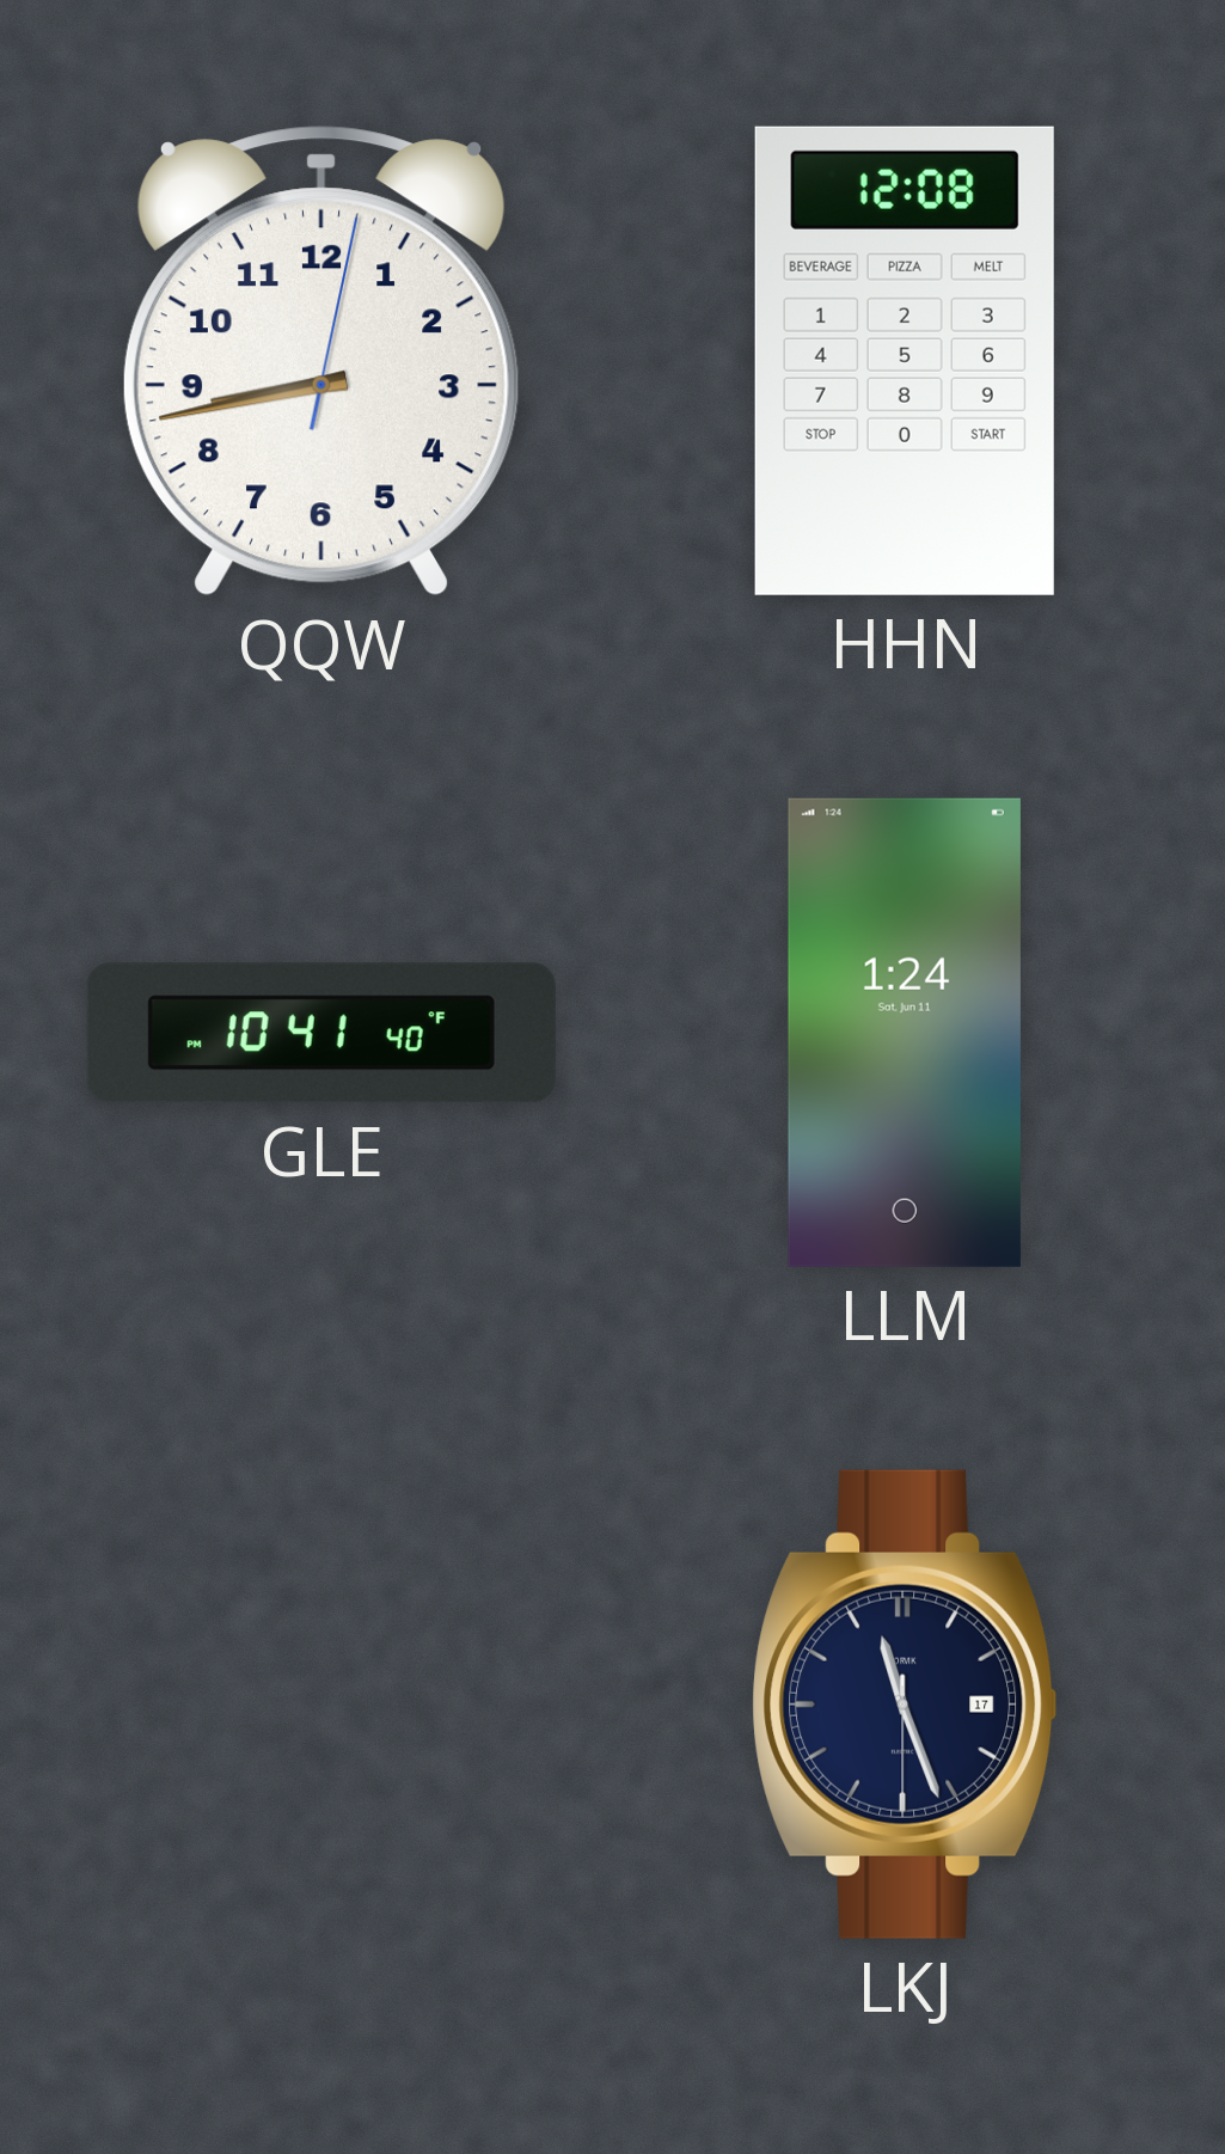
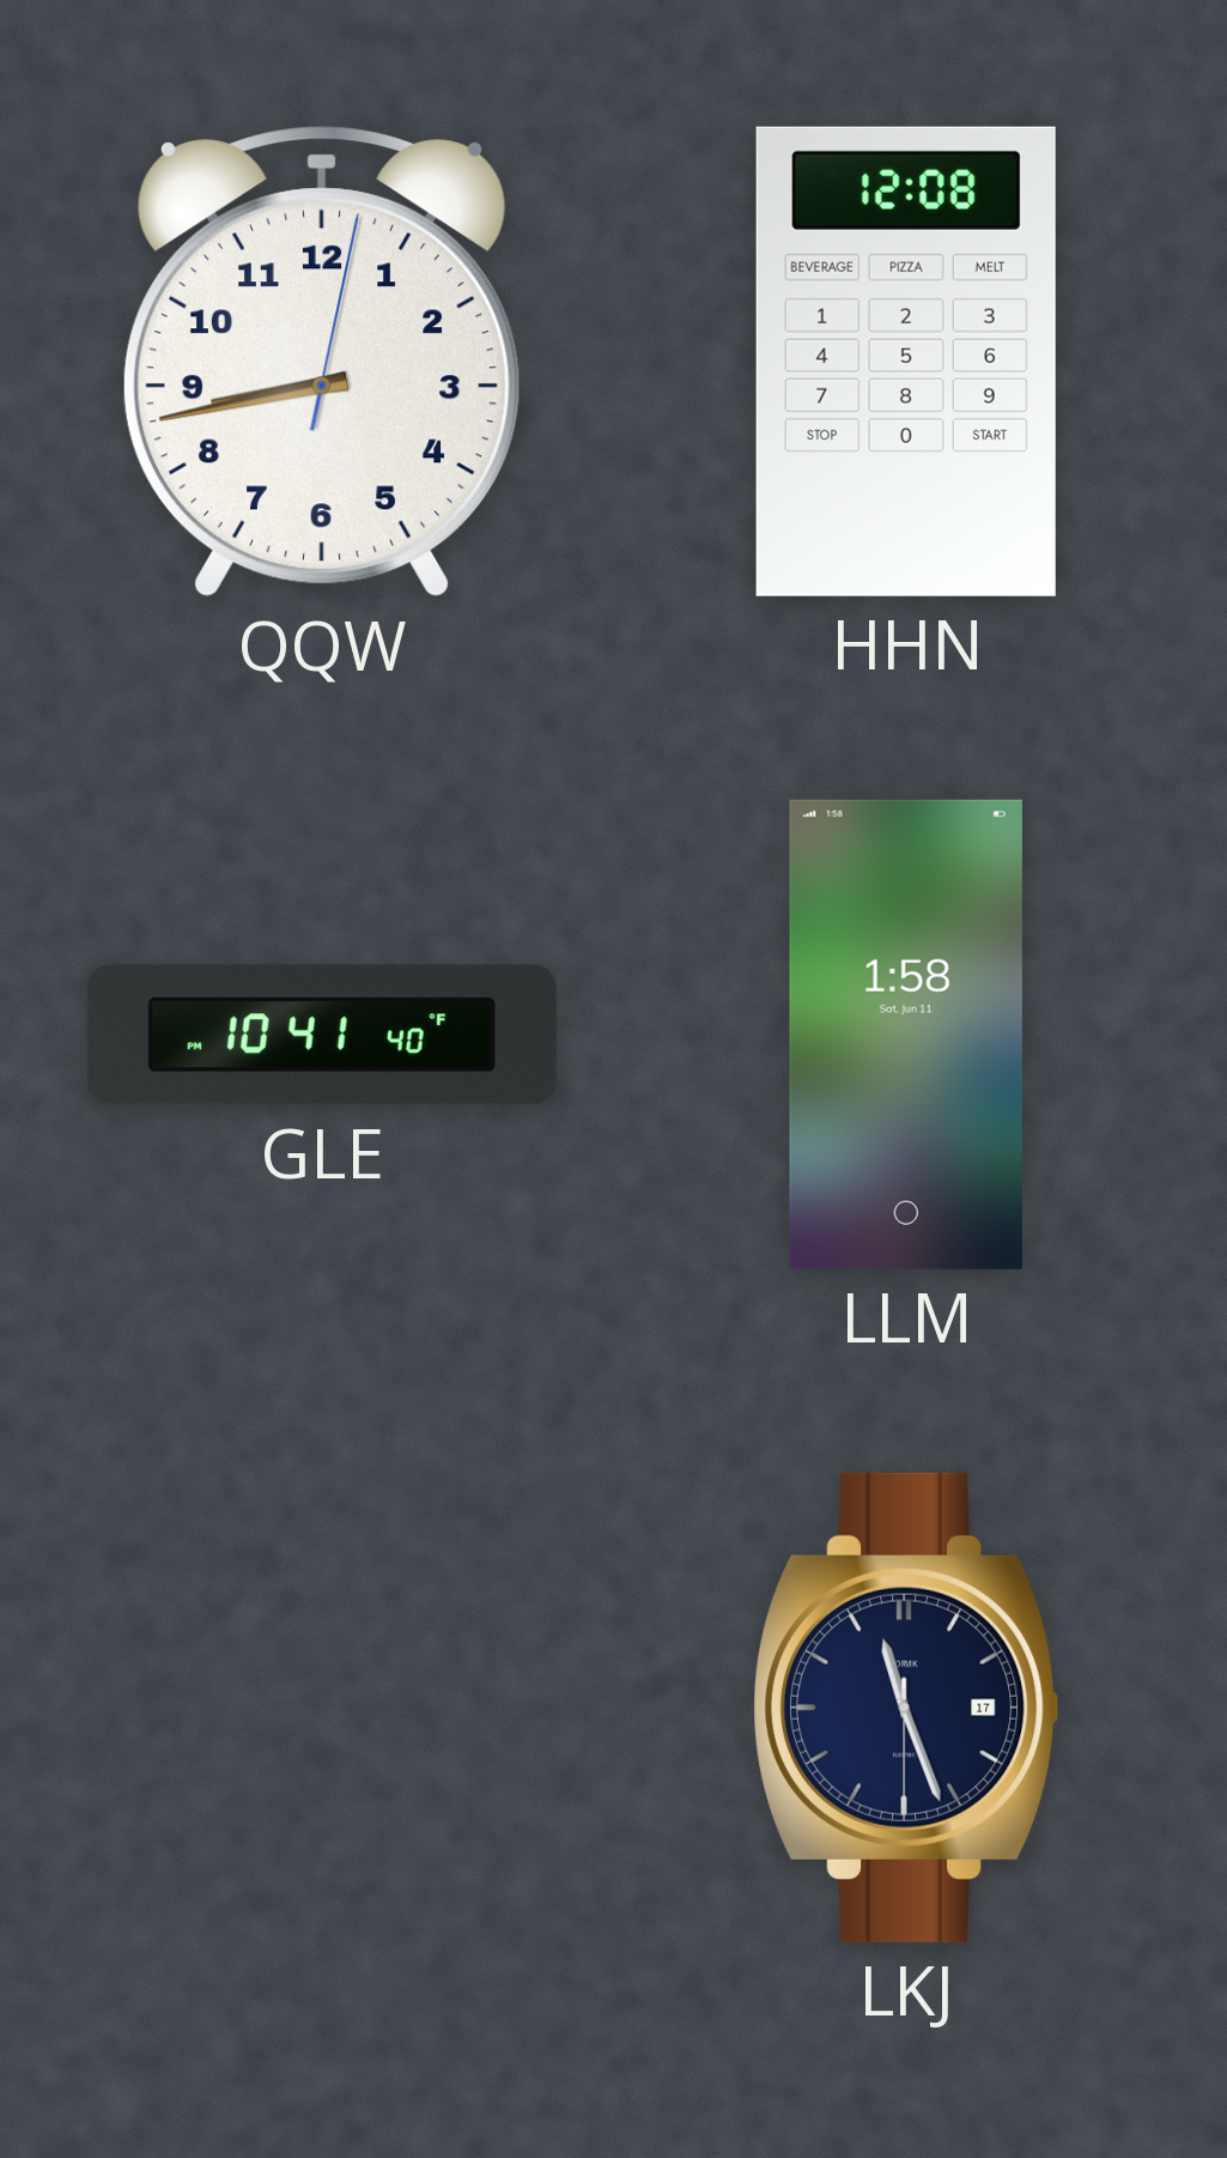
LLM: 1:24 -> 1:58 (906, 1035)
